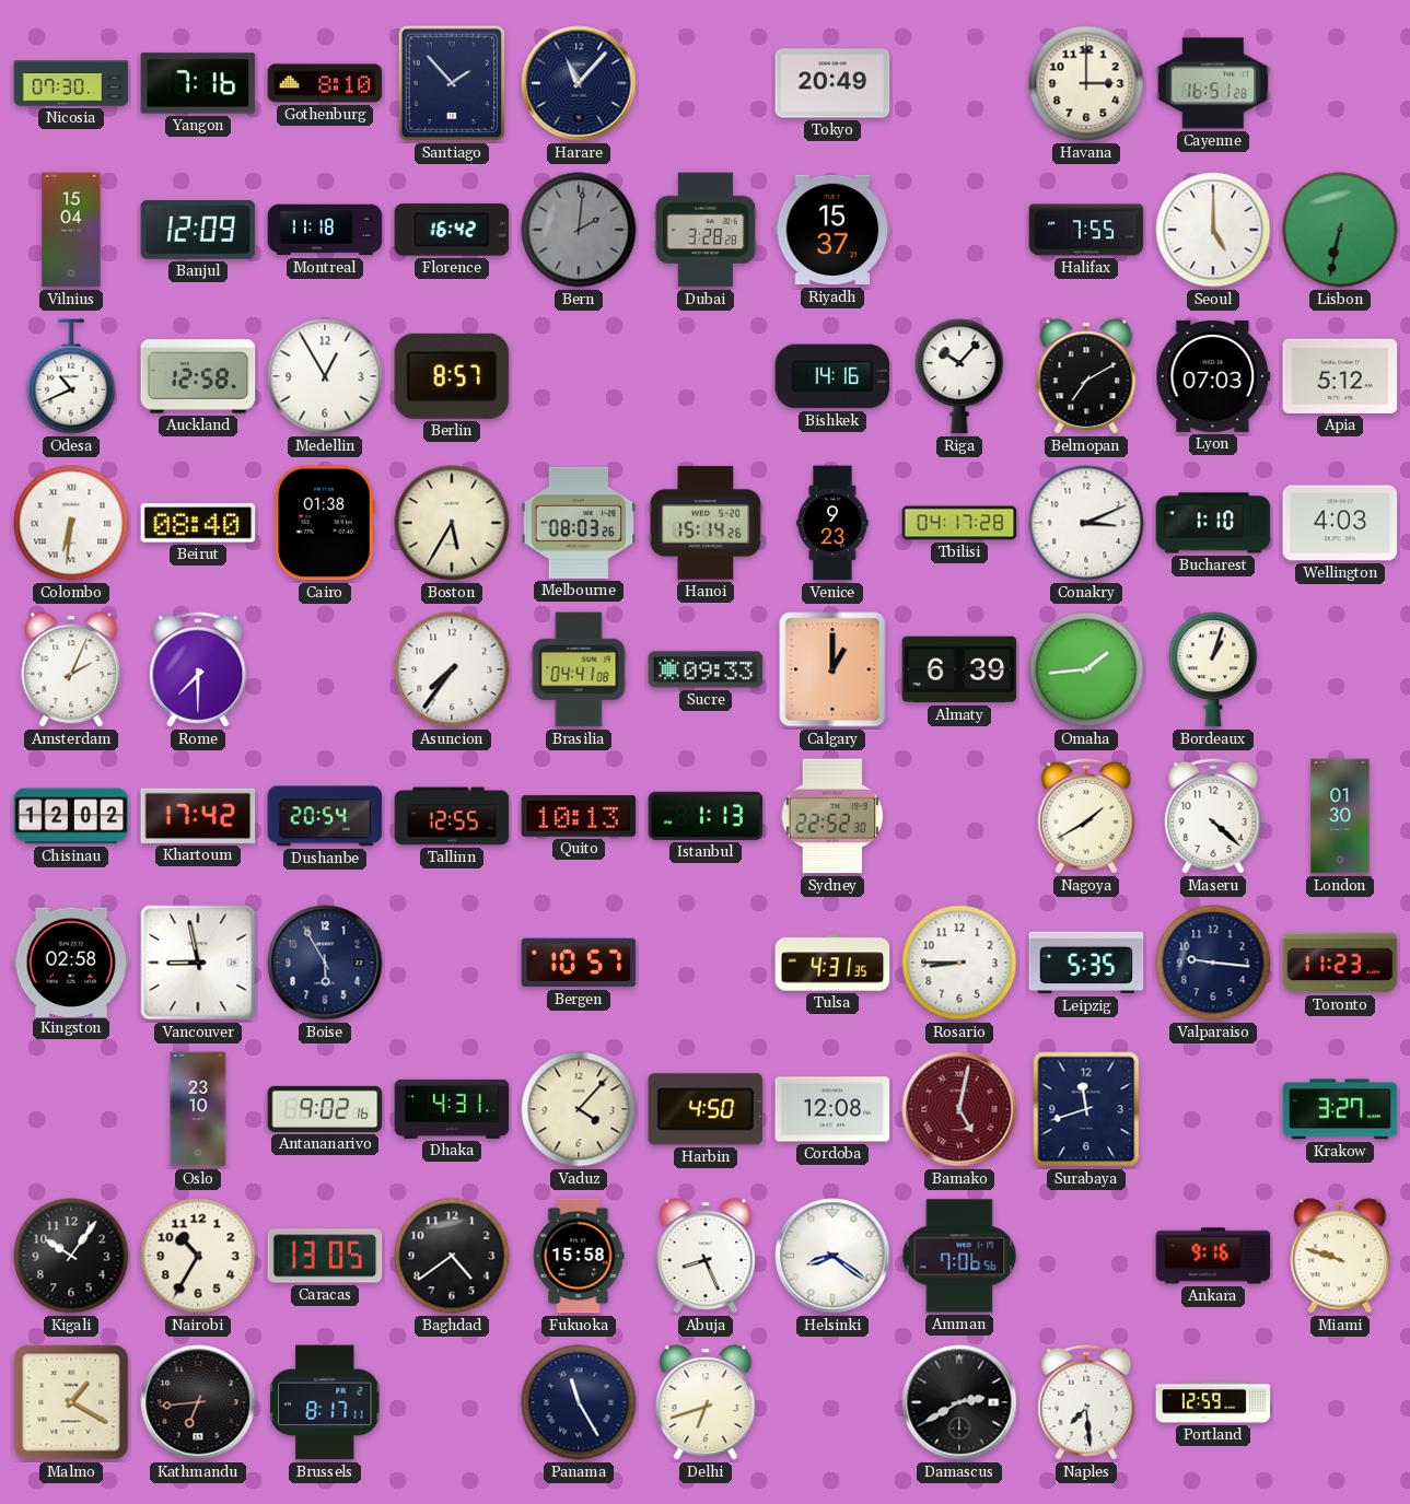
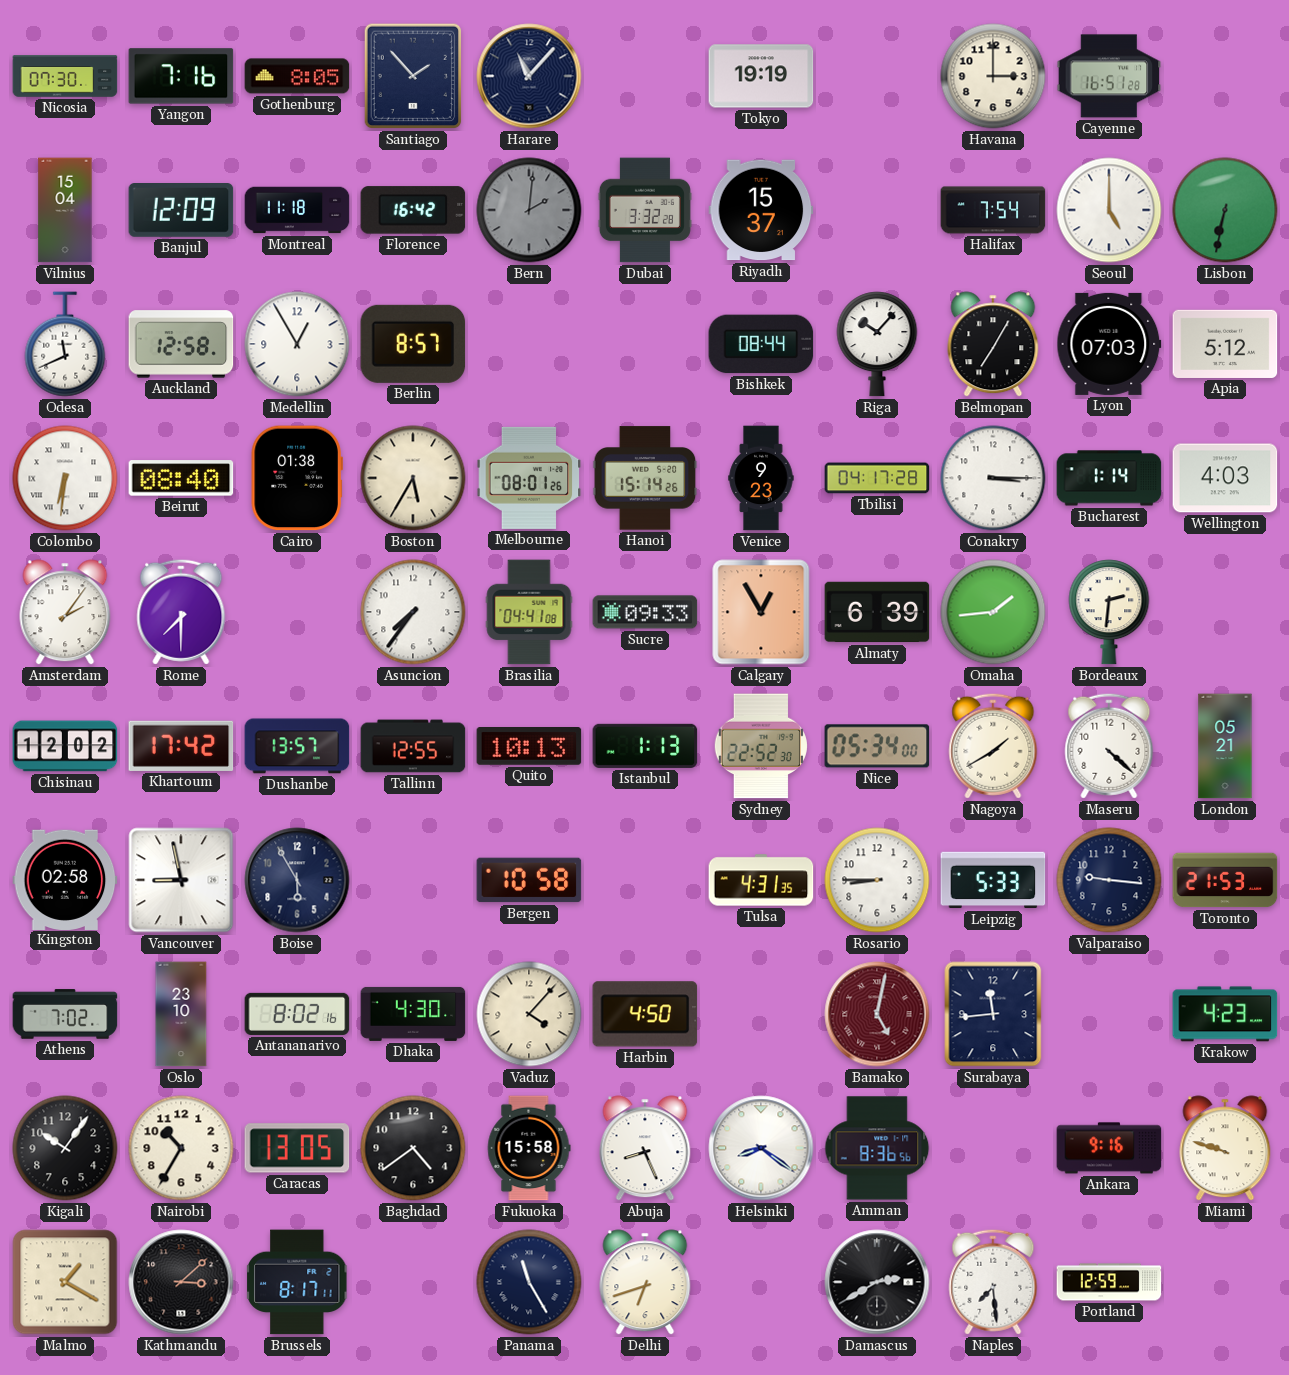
Gothenburg: 8:10 -> 8:05 (297, 76)
Tokyo: 20:49 -> 19:19 (761, 76)
Dubai: 3:28 -> 3:32 (645, 210)
Halifax: 7:55 -> 7:54 (993, 210)
Odesa: 10:41 -> 11:41 (65, 344)
Bishkek: 14:16 -> 08:44 (761, 344)
Belmopan: 7:10 -> 7:05 (993, 344)
Melbourne: 08:03 -> 08:01 (529, 478)
Conakry: 3:11 -> 3:15 (993, 478)
Bucharest: 1:10 -> 1:14 (1109, 478)
Amsterdam: 2:04 -> 2:06 (65, 612)
Calgary: 1:00 -> 12:55 (761, 612)
Bordeaux: 1:03 -> 2:31 (1109, 612)
Dushanbe: 20:54 -> 13:57 (297, 746)
Nice: none -> 05:34 (877, 746)
London: 01:30 -> 05:21 (1225, 746)
Bergen: 10:57 -> 10:58 (529, 880)
Leipzig: 5:35 -> 5:33 (993, 880)
Toronto: 11:23 -> 21:53 (1225, 880)
Athens: none -> 7:02 (65, 1014)
Antananarivo: 9:02 -> 8:02 (297, 1014)
Dhaka: 4:31 -> 4:30 (413, 1014)
Cordoba: 12:08 -> none (832, 1109)
Surabaya: 11:42 -> 11:44 (993, 1014)
Krakow: 3:27 -> 4:23 (1225, 1014)
Amman: 7:06 -> 8:36 (877, 1148)
Kathmandu: 6:44 -> 3:08 (181, 1282)
